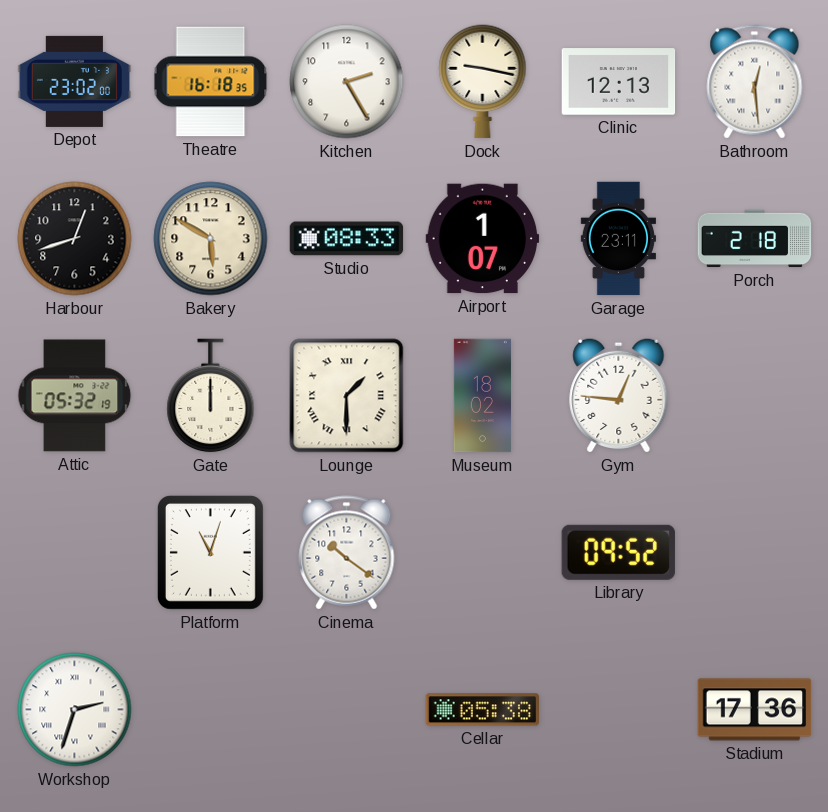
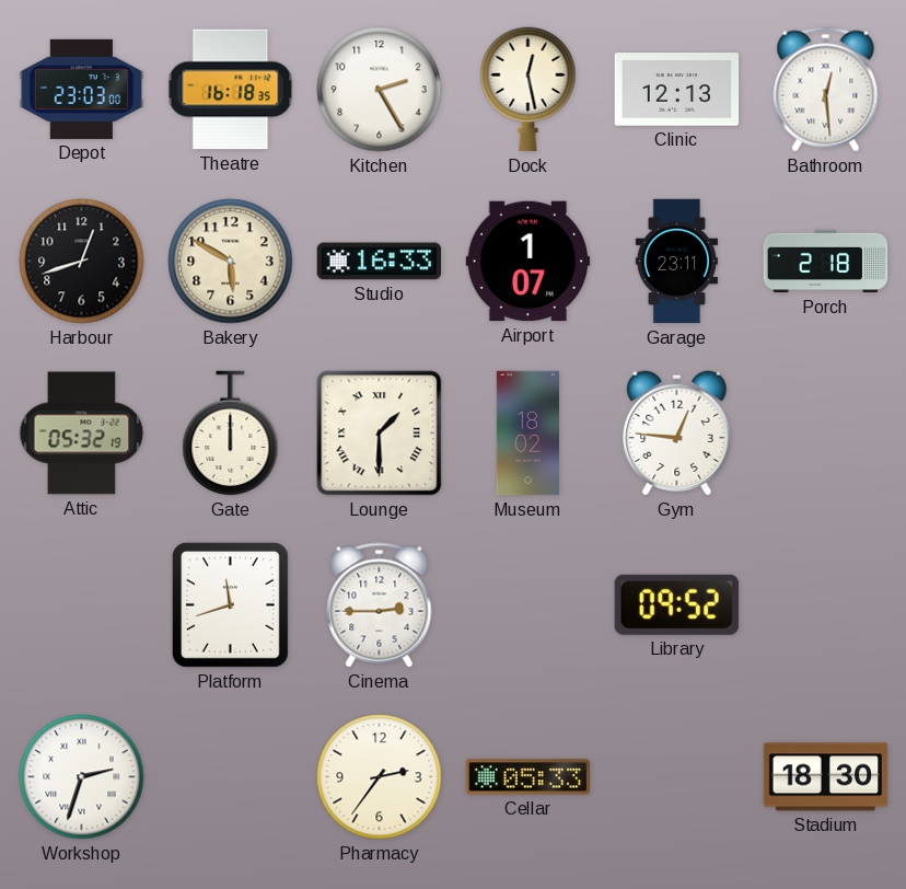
Depot: 23:02 -> 23:03 (82, 89)
Dock: 9:17 -> 12:28 (528, 90)
Studio: 08:33 -> 16:33 (380, 262)
Platform: 11:03 -> 11:42 (230, 604)
Cinema: 10:21 -> 2:45 (380, 605)
Pharmacy: none -> 2:36 (380, 777)
Cellar: 05:38 -> 05:33 (528, 777)
Stadium: 17:36 -> 18:30 (826, 777)
